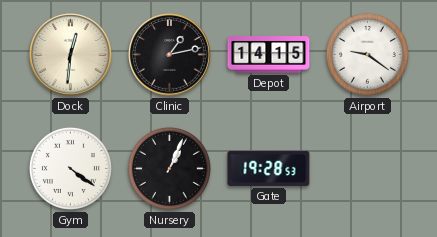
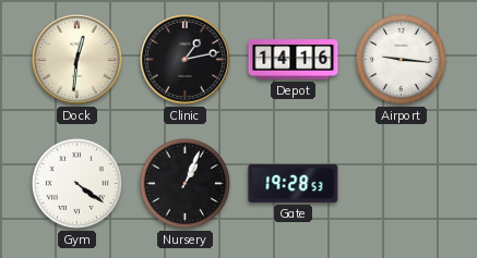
Depot: 14:15 -> 14:16 (294, 60)
Airport: 9:21 -> 9:16 (401, 59)
